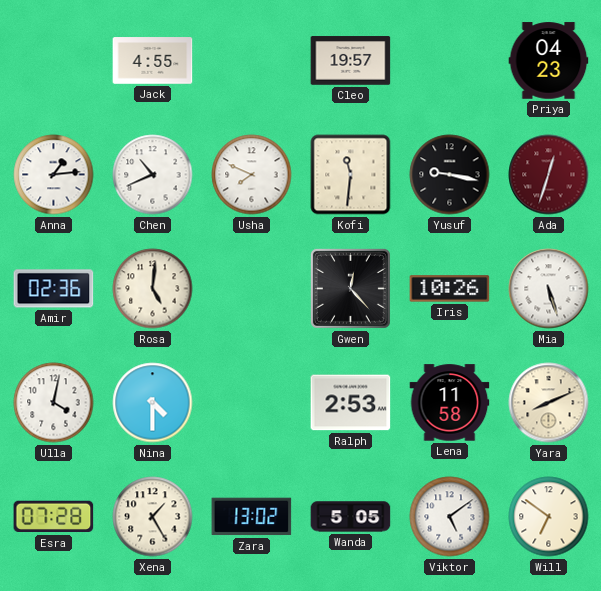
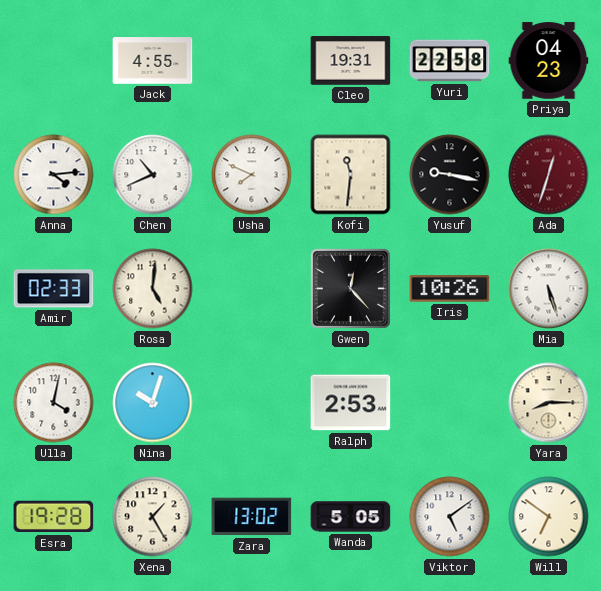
Cleo: 19:57 -> 19:31 (351, 61)
Yuri: none -> 22:58 (450, 61)
Anna: 1:14 -> 4:14 (54, 175)
Amir: 02:36 -> 02:33 (54, 289)
Nina: 4:30 -> 10:03 (153, 403)
Lena: 11:58 -> none (450, 403)
Yara: 8:11 -> 8:15 (549, 403)
Esra: 07:28 -> 19:28 (54, 517)
